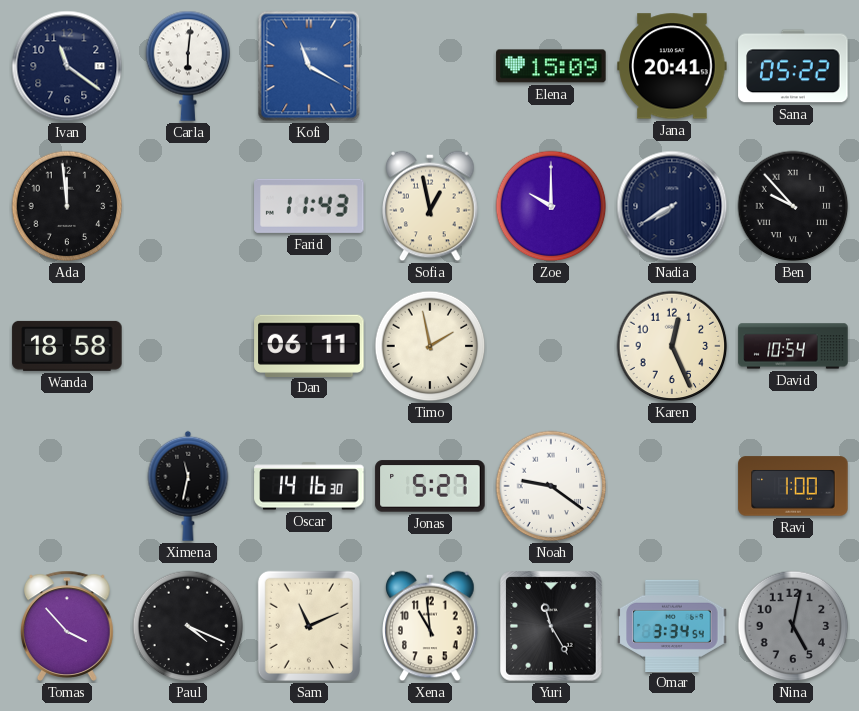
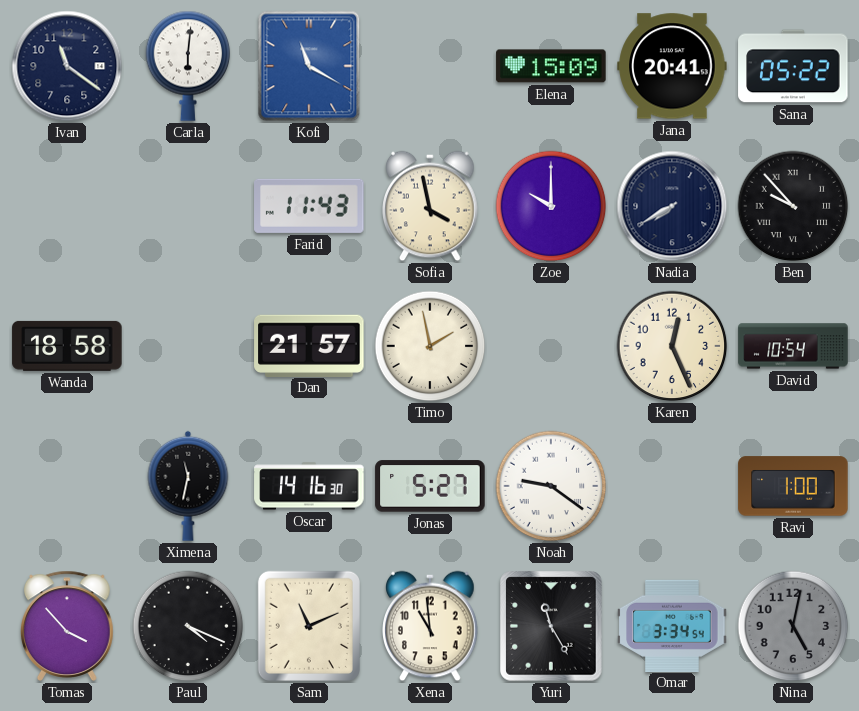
Ada: 11:59 -> none (67, 206)
Sofia: 12:58 -> 3:58 (430, 206)
Dan: 06:11 -> 21:57 (309, 345)
